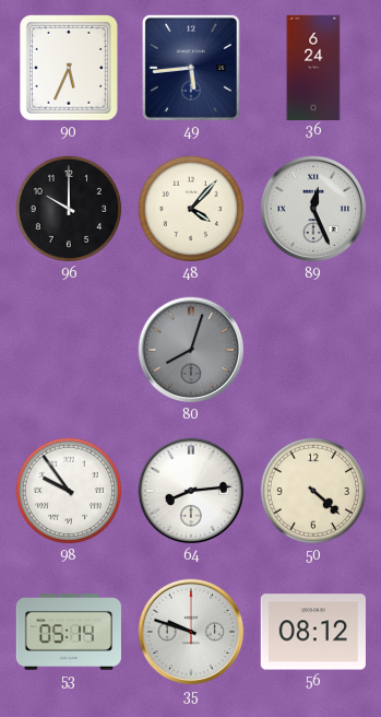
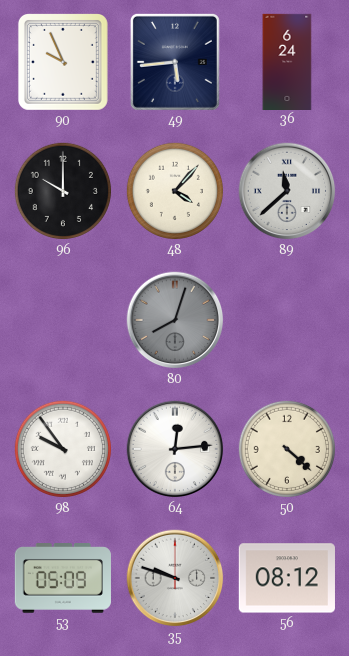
90: 5:34 -> 9:56 (63, 62)
89: 12:26 -> 11:38 (287, 191)
64: 8:14 -> 12:14 (175, 449)
53: 05:14 -> 05:09 (63, 578)
